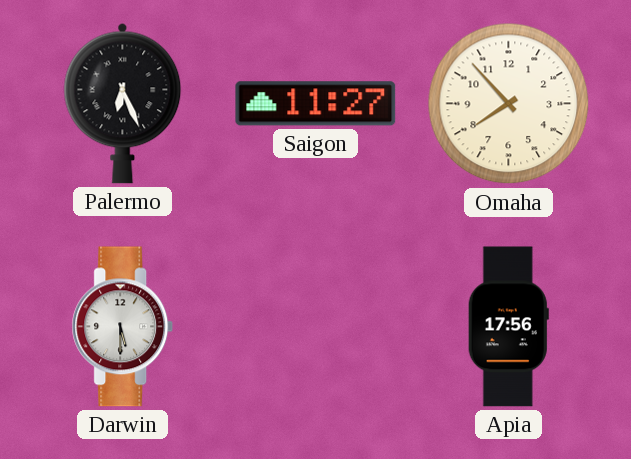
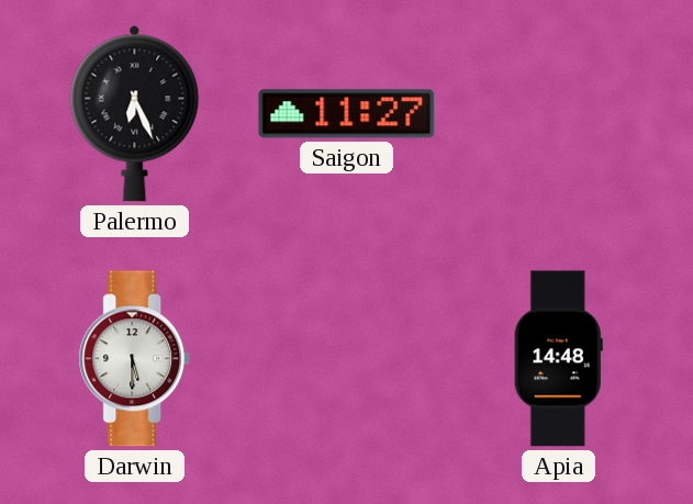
Omaha: 7:53 -> none (509, 104)
Apia: 17:56 -> 14:48 (558, 359)
